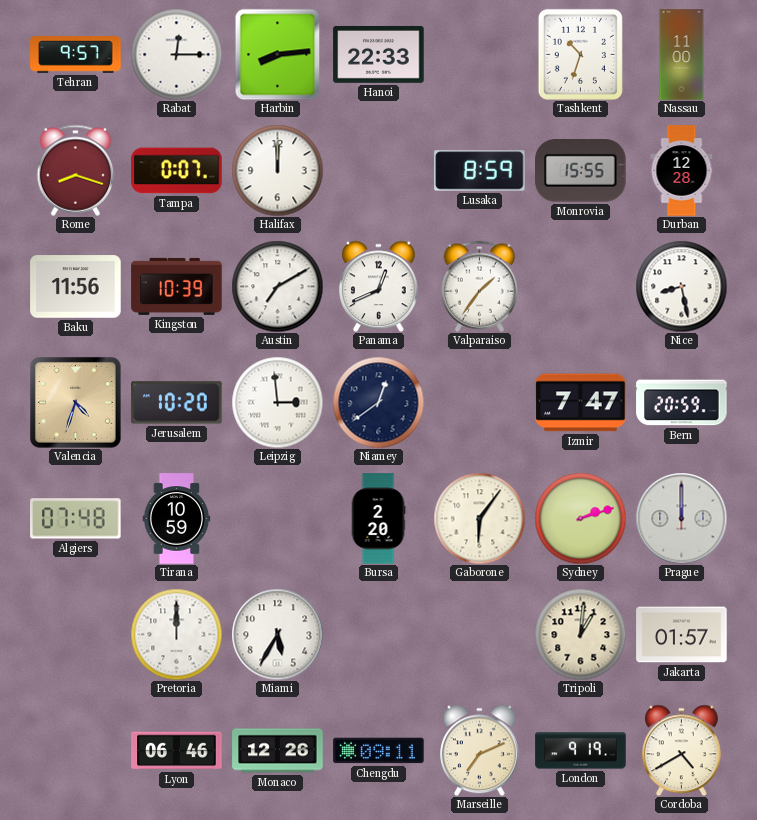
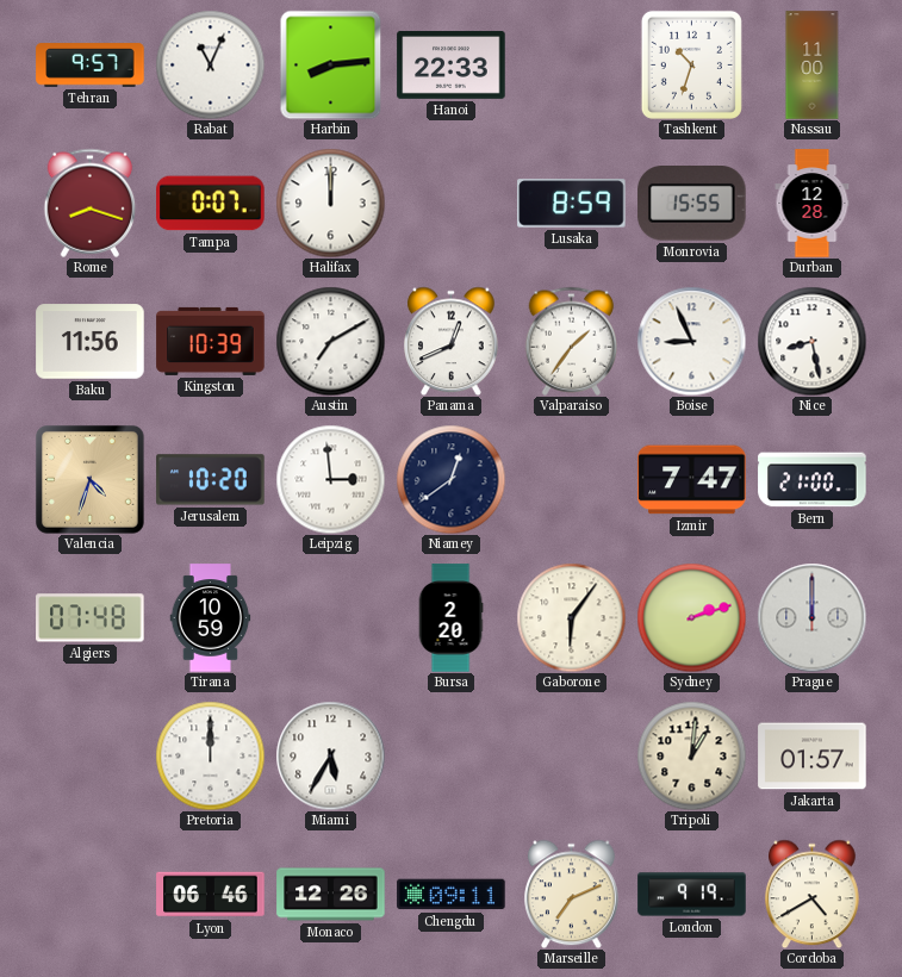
Rabat: 12:15 -> 11:04 (210, 64)
Boise: none -> 8:56 (691, 341)
Bern: 20:59 -> 21:00 (813, 480)
